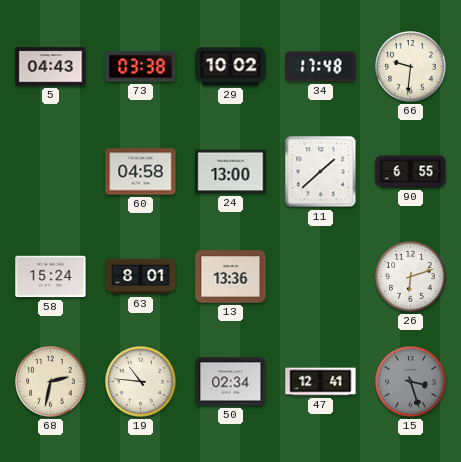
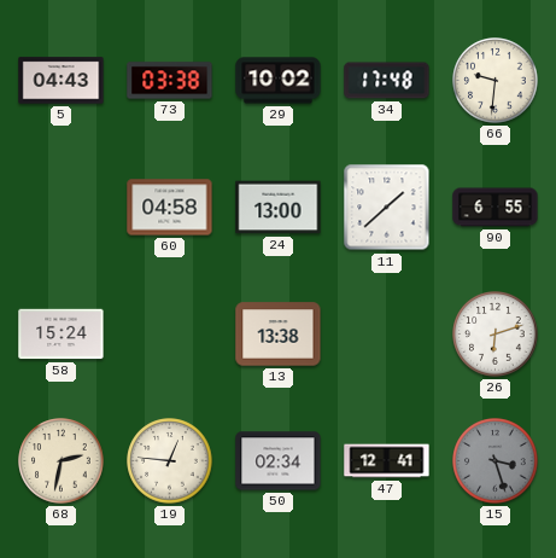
63: 8:01 -> none (141, 277)
13: 13:36 -> 13:38 (279, 335)
19: 10:46 -> 12:46 (170, 461)
